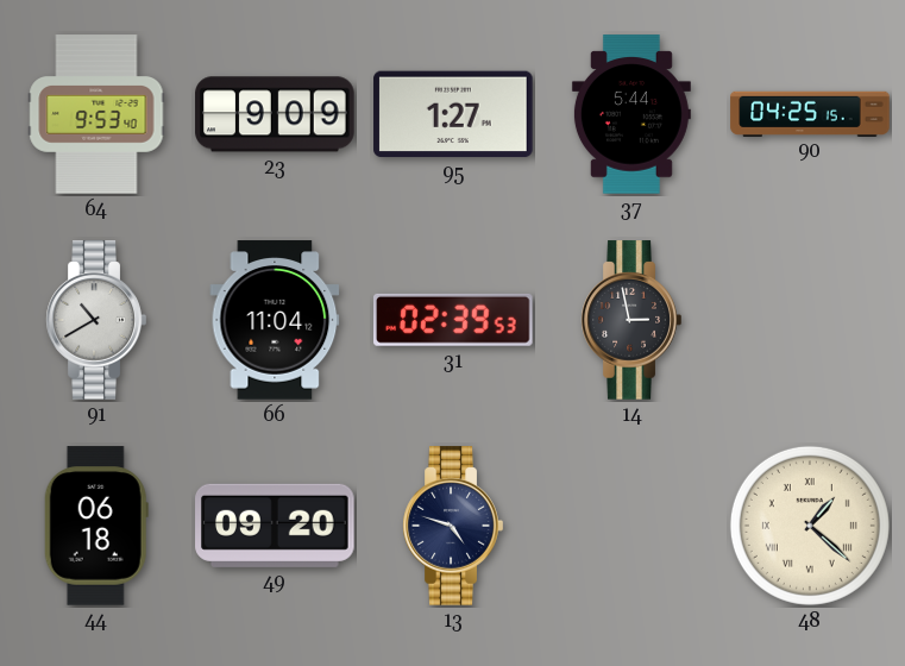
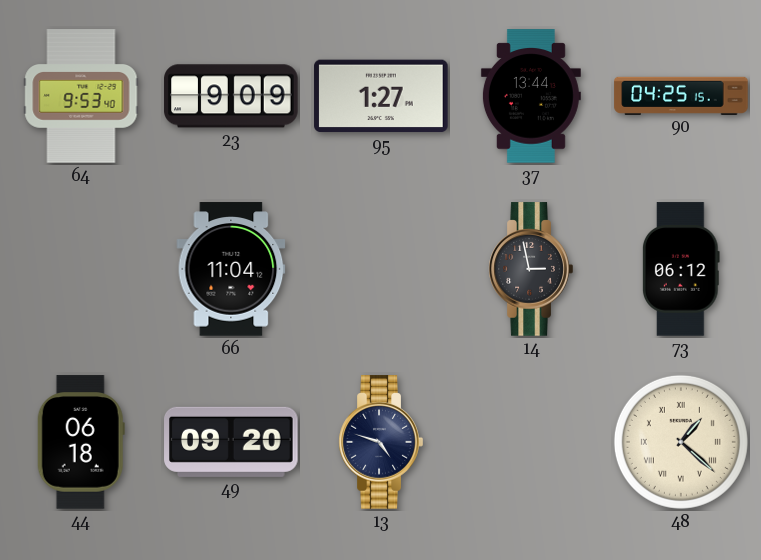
37: 5:44 -> 13:44 (531, 96)
91: 10:40 -> none (96, 320)
31: 02:39 -> none (454, 320)
73: none -> 06:12 (681, 269)
